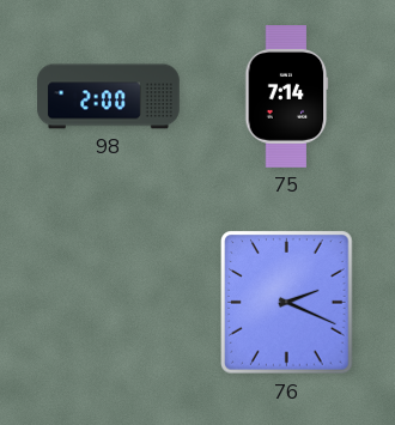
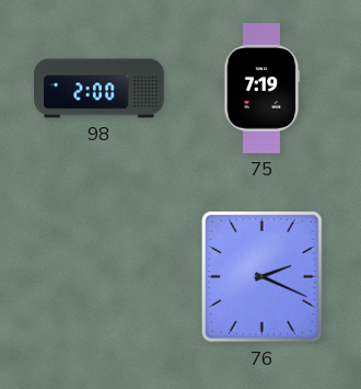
75: 7:14 -> 7:19 (263, 89)
